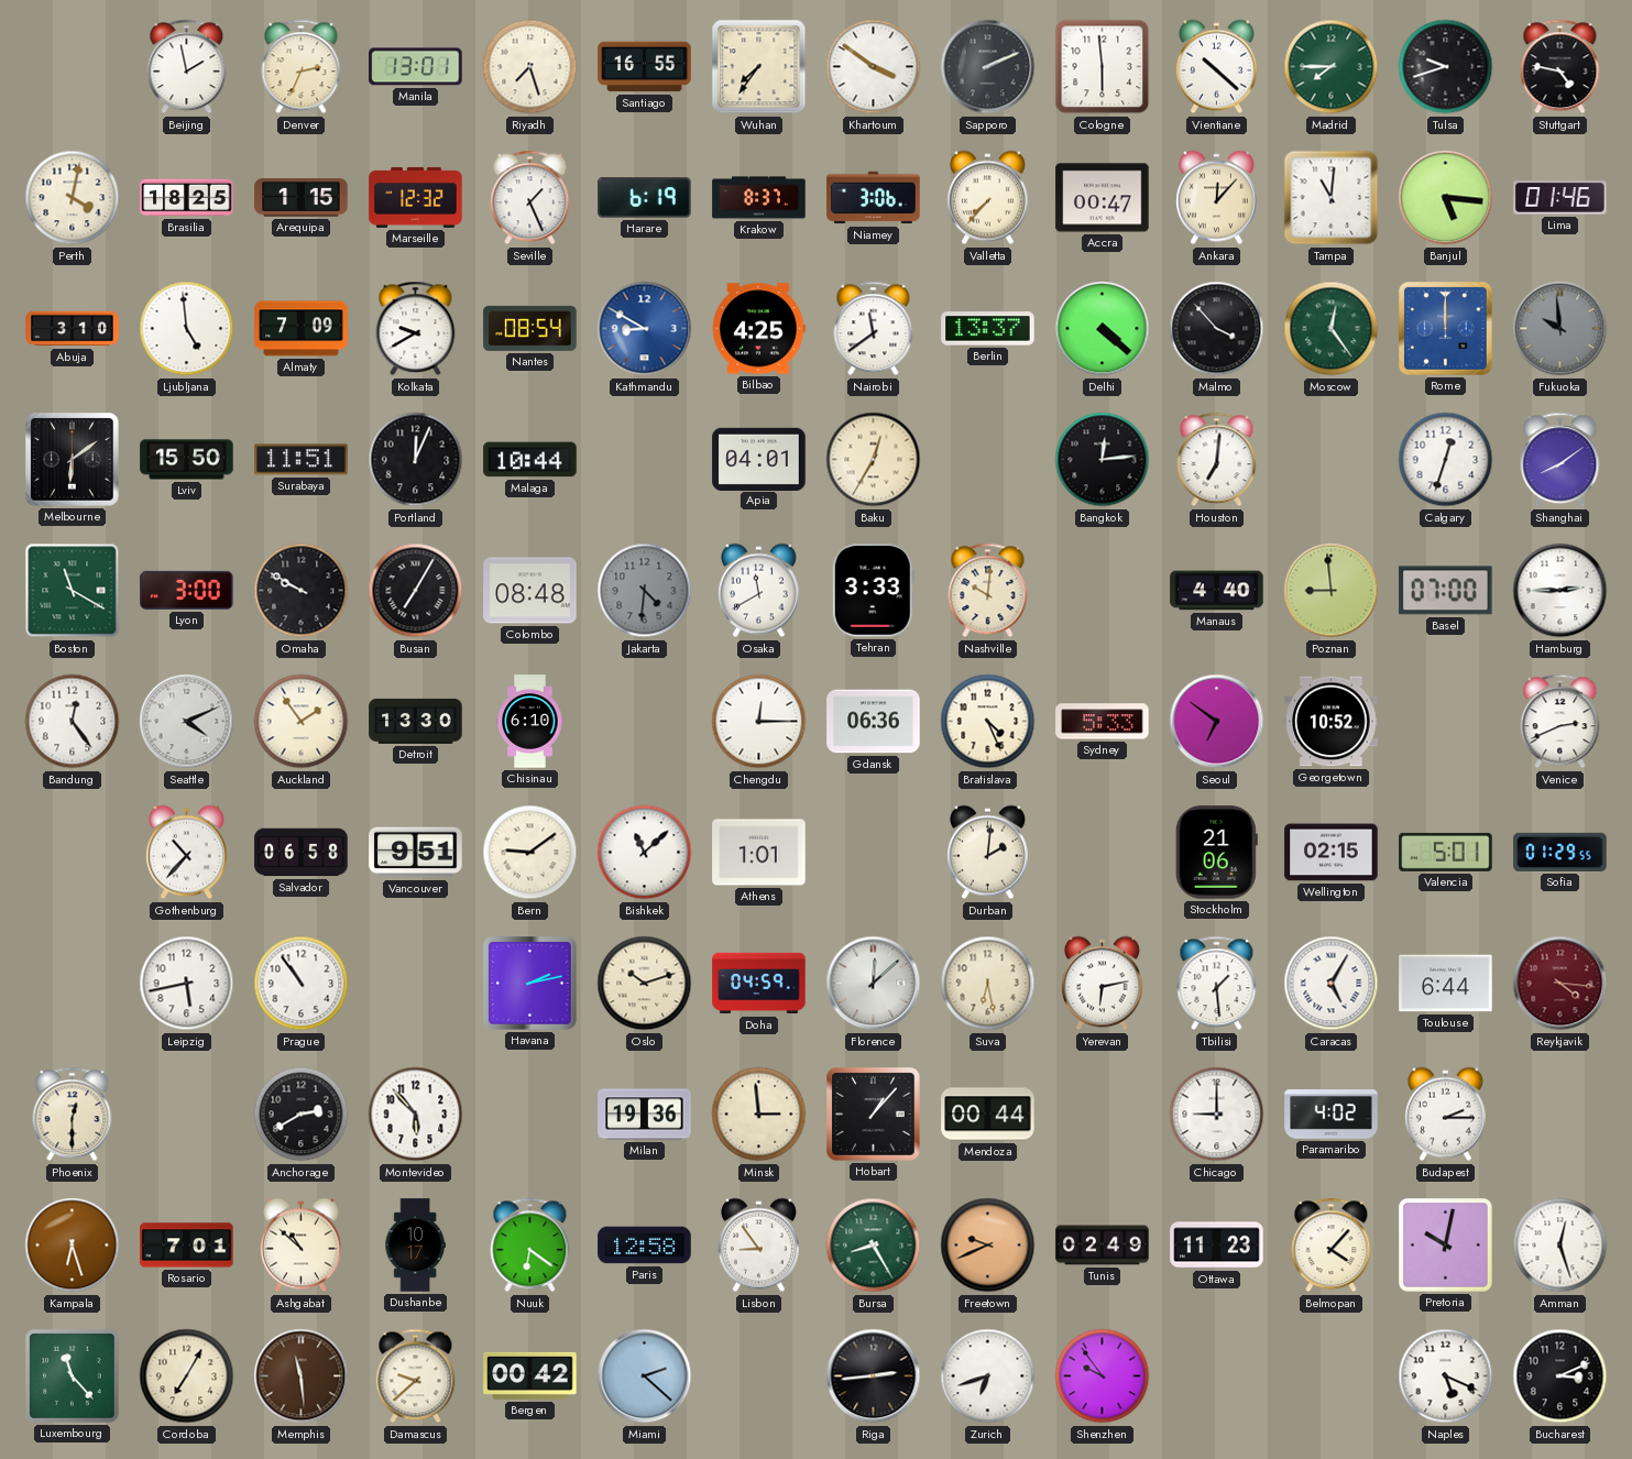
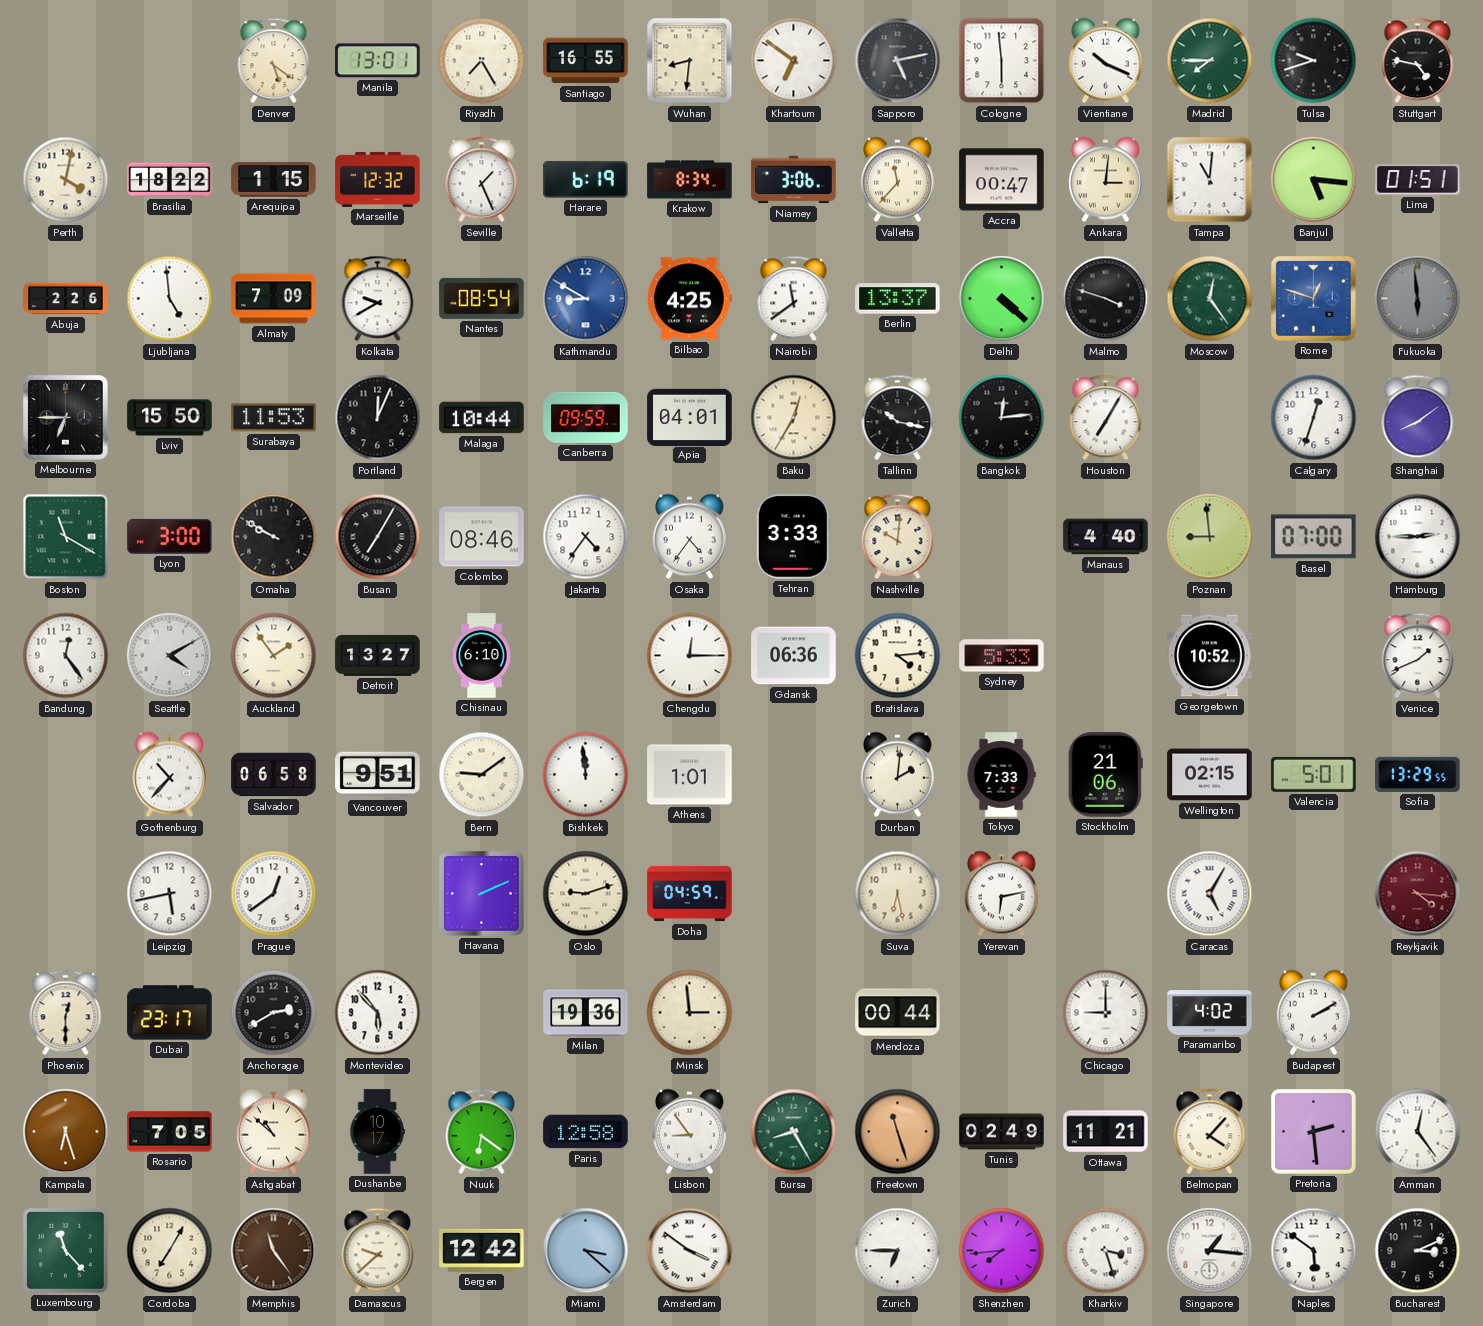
Beijing: 1:58 -> none (187, 67)
Denver: 2:34 -> 5:21 (274, 61)
Riyadh: 7:27 -> 7:25 (482, 61)
Wuhan: 7:36 -> 8:31 (690, 61)
Khartoum: 3:51 -> 6:51 (794, 61)
Sapporo: 2:11 -> 5:13 (898, 61)
Vientiane: 10:22 -> 10:19 (1105, 61)
Brasilia: 18:25 -> 18:22 (170, 180)
Krakow: 8:37 -> 8:34 (690, 180)
Valletta: 7:37 -> 11:37 (897, 180)
Ankara: 12:07 -> 3:01 (1105, 180)
Lima: 01:46 -> 01:51 (1418, 180)
Abuja: 3:10 -> 2:26 (66, 299)
Malmo: 3:53 -> 3:48 (1106, 299)
Rome: 12:00 -> 12:48 (1314, 299)
Fukuoka: 9:59 -> 5:59 (1418, 299)
Melbourne: 6:09 -> 6:45 (66, 418)
Surabaya: 11:51 -> 11:53 (274, 418)
Canberra: none -> 09:59 (586, 417)
Tallinn: none -> 10:17 (898, 418)
Houston: 7:01 -> 7:05 (1106, 418)
Colombo: 08:48 -> 08:46 (482, 537)
Jakarta: 4:31 -> 4:36 (586, 537)
Jakarta dial: grey -> white (586, 537)
Osaka: 11:40 -> 4:36 (689, 537)
Seattle: 4:11 -> 4:10 (170, 656)
Detroit: 13:30 -> 13:27 (378, 655)
Bratislava: 4:26 -> 4:14 (898, 656)
Seoul: 6:51 -> none (1217, 722)
Venice: 2:41 -> 1:41 (1418, 656)
Bishkek: 11:08 -> 11:59 (586, 775)
Tokyo: none -> 7:33 (1001, 775)
Sofia: 01:29 -> 13:29 (1418, 774)
Prague: 10:54 -> 12:39 (274, 894)
Havana: 2:13 -> 2:11 (482, 894)
Oslo: 10:12 -> 9:12 (586, 894)
Florence: 12:08 -> none (874, 984)
Tbilisi: 1:29 -> none (1217, 984)
Toulouse: 6:44 -> none (1446, 984)
Dubai: none -> 23:17 (170, 1013)
Hobart: 1:07 -> none (874, 1115)
Budapest: 2:15 -> 2:10 (1313, 1013)
Rosario: 7:01 -> 7:05 (170, 1132)
Freetown: 9:41 -> 11:27 (898, 1132)
Ottawa: 11:23 -> 11:21 (1106, 1132)
Pretoria: 10:02 -> 2:29 (1313, 1131)
Amman: 12:27 -> 12:24 (1418, 1132)
Memphis: 11:29 -> 11:24 (274, 1251)
Bergen: 00:42 -> 12:42 (482, 1250)
Miami: 2:22 -> 3:22 (586, 1251)
Amsterdam: none -> 3:51 (690, 1251)
Riga: 2:44 -> none (874, 1376)
Zurich: 6:42 -> 6:45 (898, 1251)
Shenzhen: 9:54 -> 7:44 (1002, 1251)
Kharkiv: none -> 3:27 (1106, 1251)
Singapore: none -> 1:16 (1210, 1251)
Naples: 5:19 -> 5:51 (1314, 1251)
